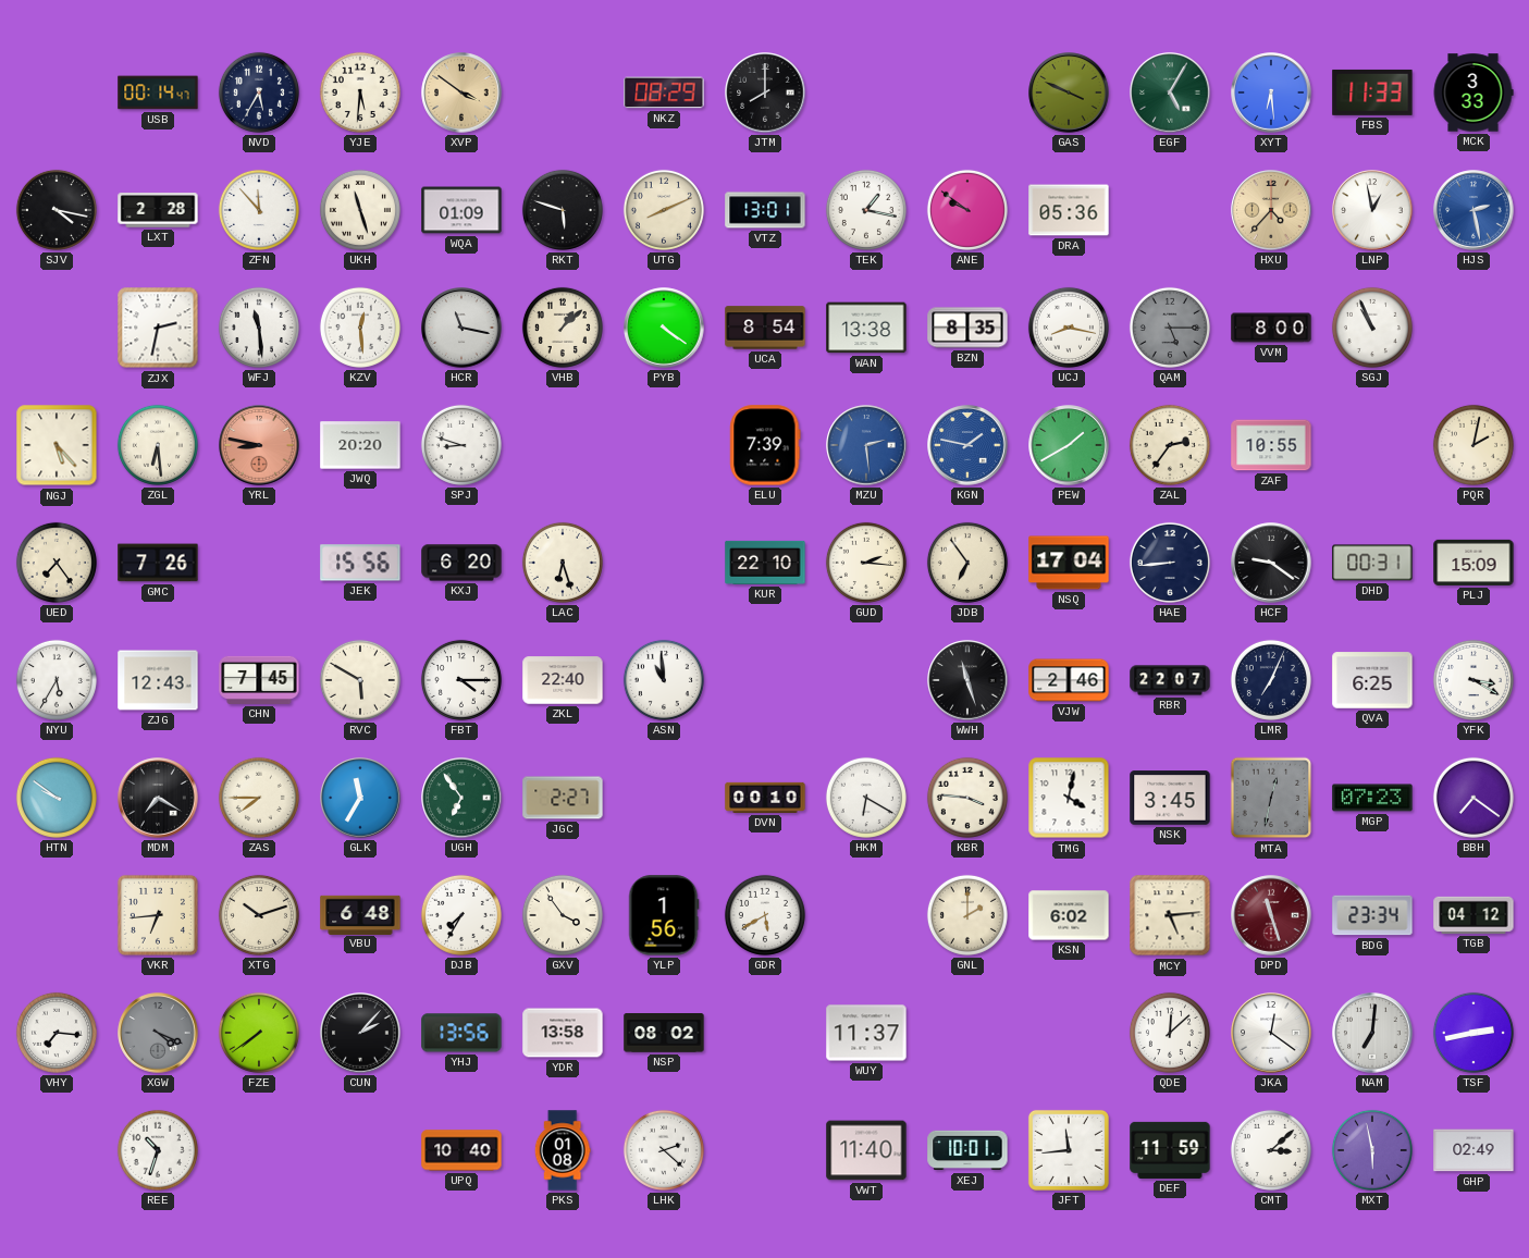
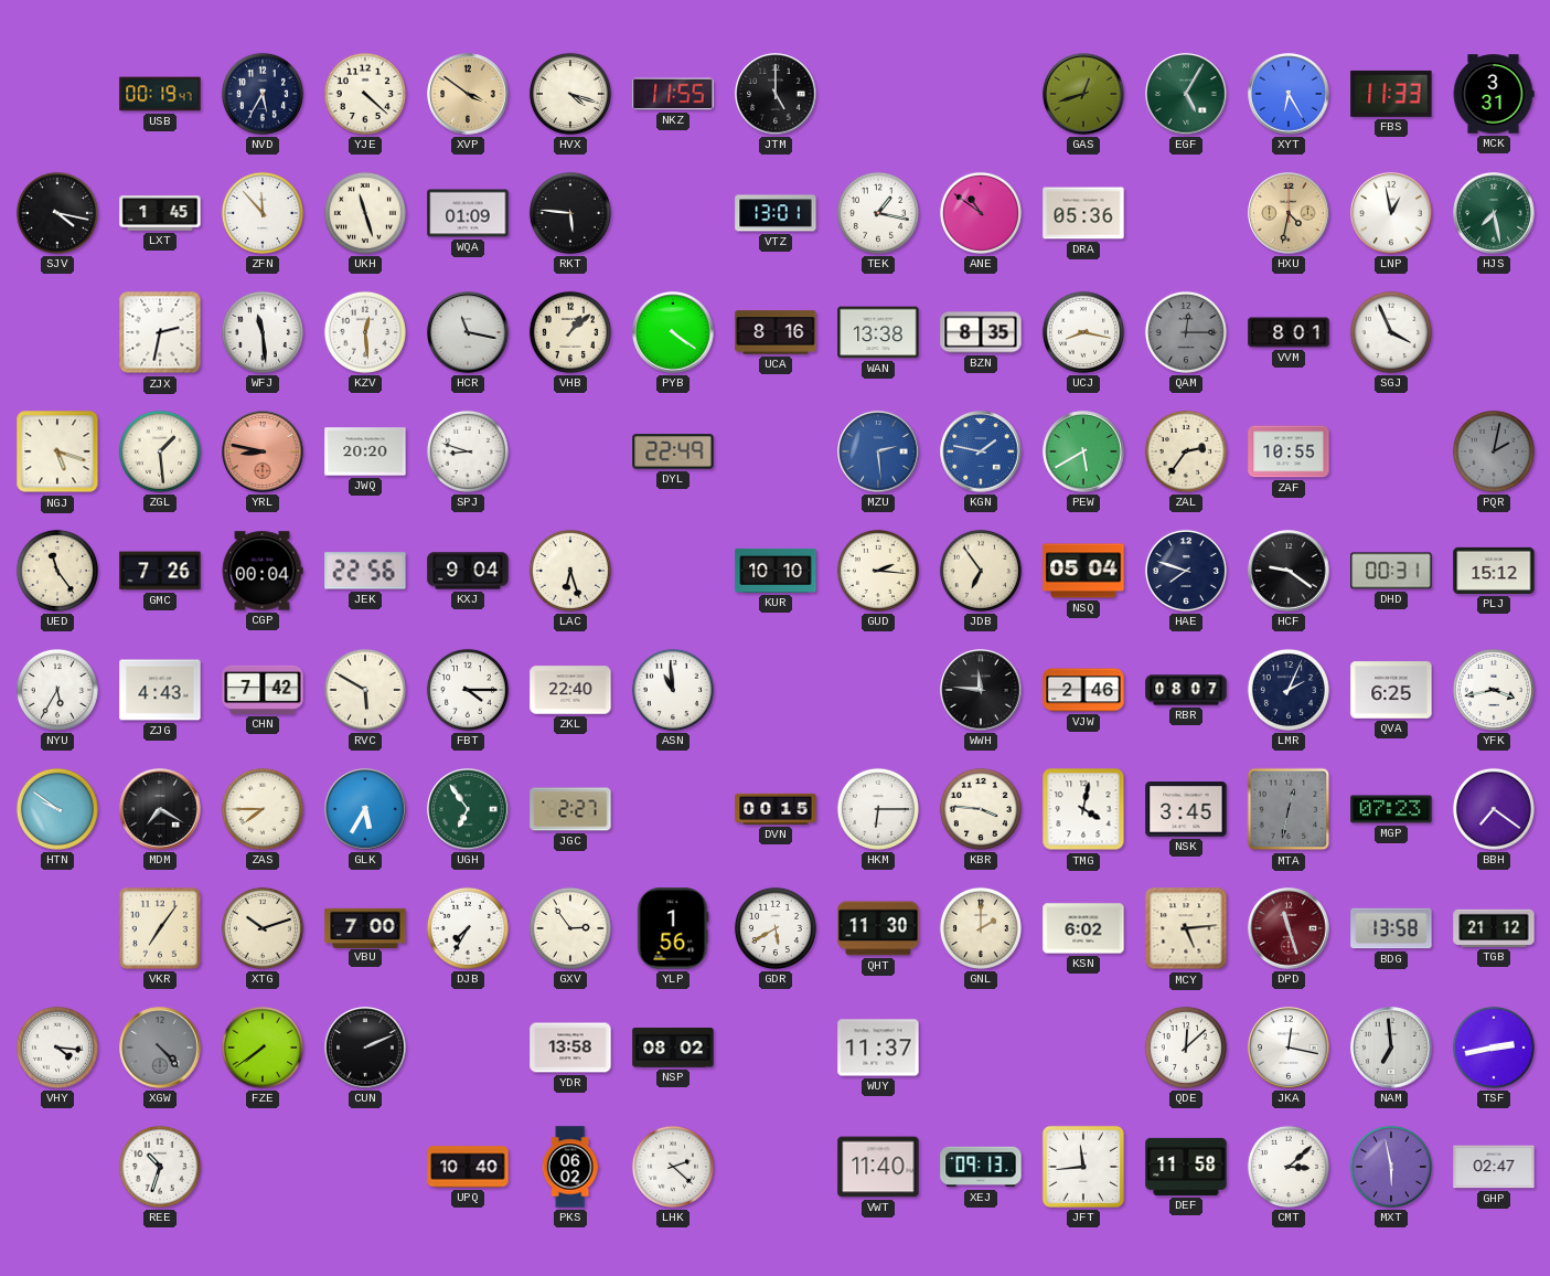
USB: 00:14 -> 00:19 (160, 94)
YJE: 5:31 -> 4:22 (365, 94)
HVX: none -> 4:18 (570, 94)
NKZ: 08:29 -> 11:55 (673, 94)
JTM: 8:00 -> 5:00 (776, 94)
GAS: 3:49 -> 12:42 (1083, 94)
XYT: 6:29 -> 6:25 (1289, 94)
MCK: 3:33 -> 3:31 (1494, 94)
LXT: 2:28 -> 1:45 (160, 213)
RKT: 5:48 -> 5:46 (570, 213)
UTG: 8:11 -> none (664, 210)
ANE: 9:51 -> 10:51 (981, 213)
HXU: 4:37 -> 4:32 (1289, 213)
HJS: 2:28 -> 7:28 (1494, 213)
HJS dial: blue -> green (1494, 213)
UCA: 8:54 -> 8:16 (776, 332)
QAM: 5:15 -> 12:15 (1186, 332)
VVM: 8:00 -> 8:01 (1289, 332)
SGJ: 10:56 -> 3:56 (1391, 332)
NGJ: 5:23 -> 5:18 (57, 451)
ZGL: 6:29 -> 1:29 (160, 451)
DYL: none -> 22:49 (673, 451)
ELU: 7:39 -> none (765, 445)
PEW: 1:40 -> 5:40 (1083, 451)
PQR dial: cream -> grey (1494, 451)
UED: 7:24 -> 11:24 (57, 571)
CGP: none -> 00:04 (263, 571)
JEK: 15:56 -> 22:56 (365, 571)
KXJ: 6:20 -> 9:04 (468, 571)
KUR: 22:10 -> 10:10 (776, 571)
NSQ: 17:04 -> 05:04 (1083, 571)
HAE: 8:44 -> 7:48 (1186, 571)
PLJ: 15:09 -> 15:12 (1494, 571)
ZJG: 12:43 -> 4:43 (160, 690)
CHN: 7:45 -> 7:42 (263, 690)
WWH: 11:27 -> 11:46 (981, 690)
RBR: 22:07 -> 08:07 (1186, 690)
LMR: 7:04 -> 2:04 (1289, 690)
YFK: 3:20 -> 3:43 (1494, 690)
GLK: 11:35 -> 5:35 (365, 809)
DVN: 00:10 -> 00:15 (776, 809)
HKM: 6:20 -> 6:15 (878, 809)
VKR: 6:44 -> 7:06 (160, 928)
VBU: 6:48 -> 7:00 (365, 927)
GXV: 3:54 -> 2:54 (570, 928)
QHT: none -> 11:30 (878, 928)
BDG: 23:34 -> 13:58 (1391, 928)
TGB: 04:12 -> 21:12 (1494, 928)
VHY: 7:16 -> 4:16 (57, 1048)
XGW: 4:19 -> 4:23 (160, 1048)
CUN: 2:07 -> 2:11 (365, 1048)
YHJ: 13:56 -> none (461, 1033)
JKA: 12:21 -> 12:17 (1289, 1048)
NAM: 7:01 -> 6:59 (1391, 1048)
PKS: 01:08 -> 06:02 (570, 1167)
XEJ: 10:01 -> 09:13 (981, 1167)
DEF: 11:59 -> 11:58 (1186, 1167)
GHP: 02:49 -> 02:47 (1494, 1167)
